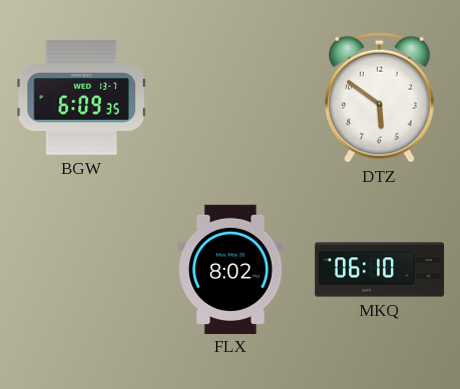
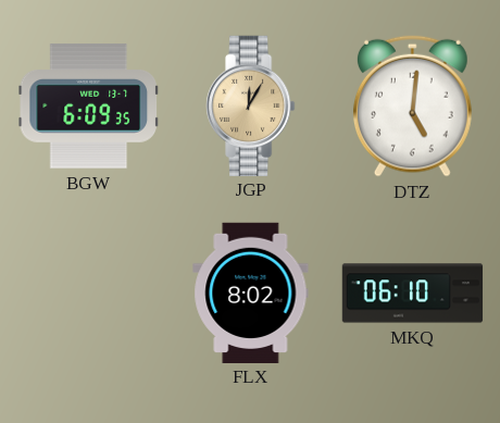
JGP: none -> 12:05 (251, 105)
DTZ: 5:51 -> 5:01 (412, 105)
